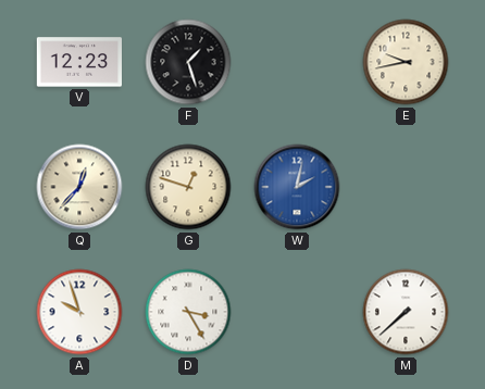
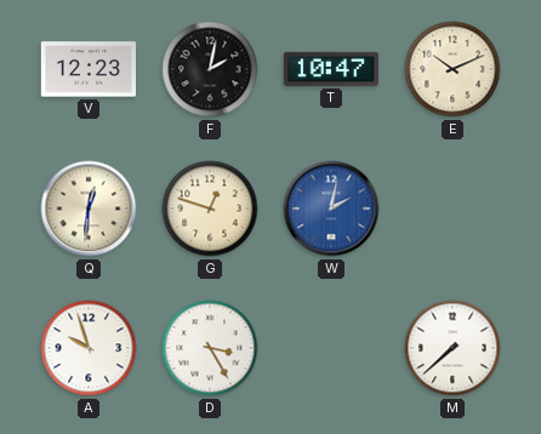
F: 1:27 -> 2:02 (210, 69)
T: none -> 10:47 (330, 69)
E: 9:43 -> 10:11 (452, 69)
Q: 12:37 -> 12:31 (89, 209)
